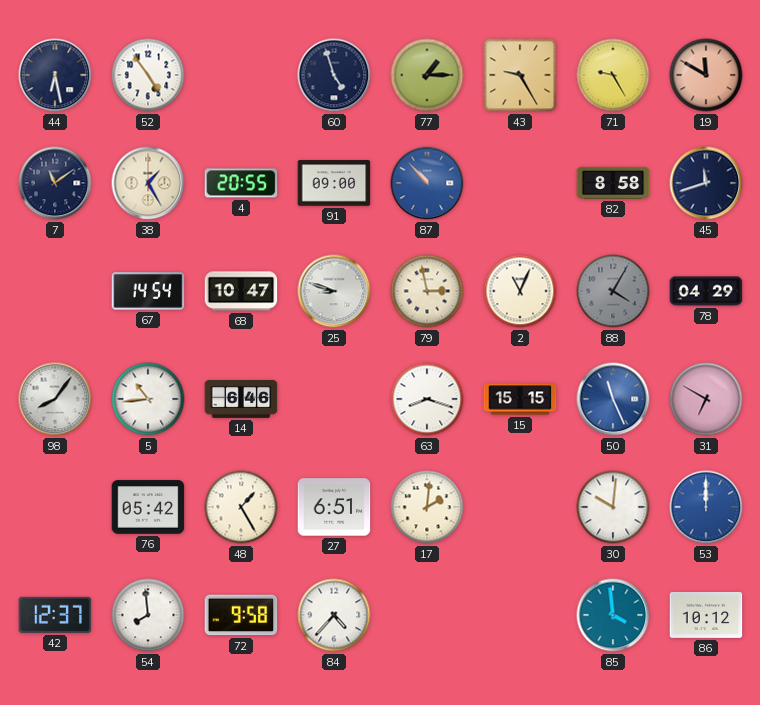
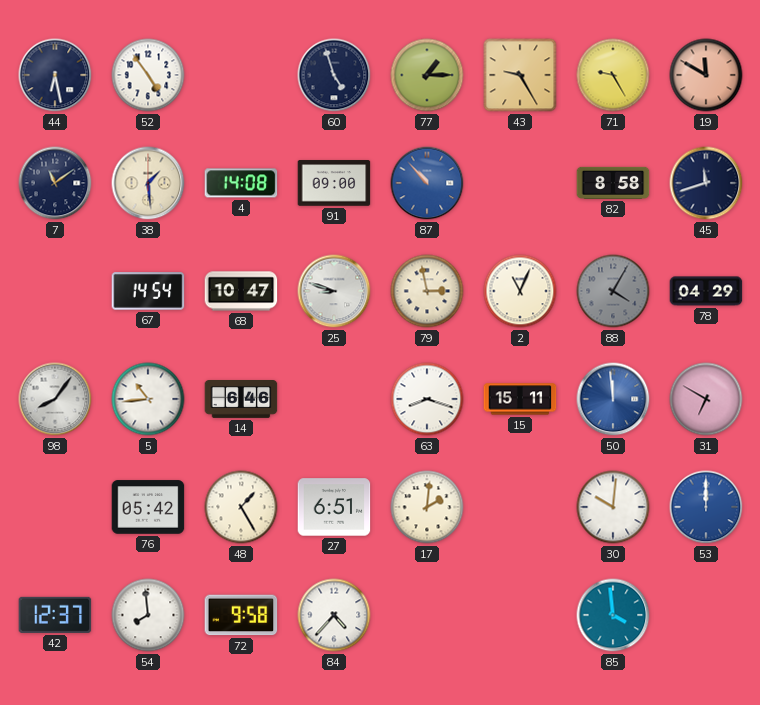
38: 1:25 -> 1:29 (148, 183)
4: 20:55 -> 14:08 (241, 183)
15: 15:15 -> 15:11 (520, 399)
50: 11:26 -> 11:59 (613, 399)
86: 10:12 -> none (706, 615)
